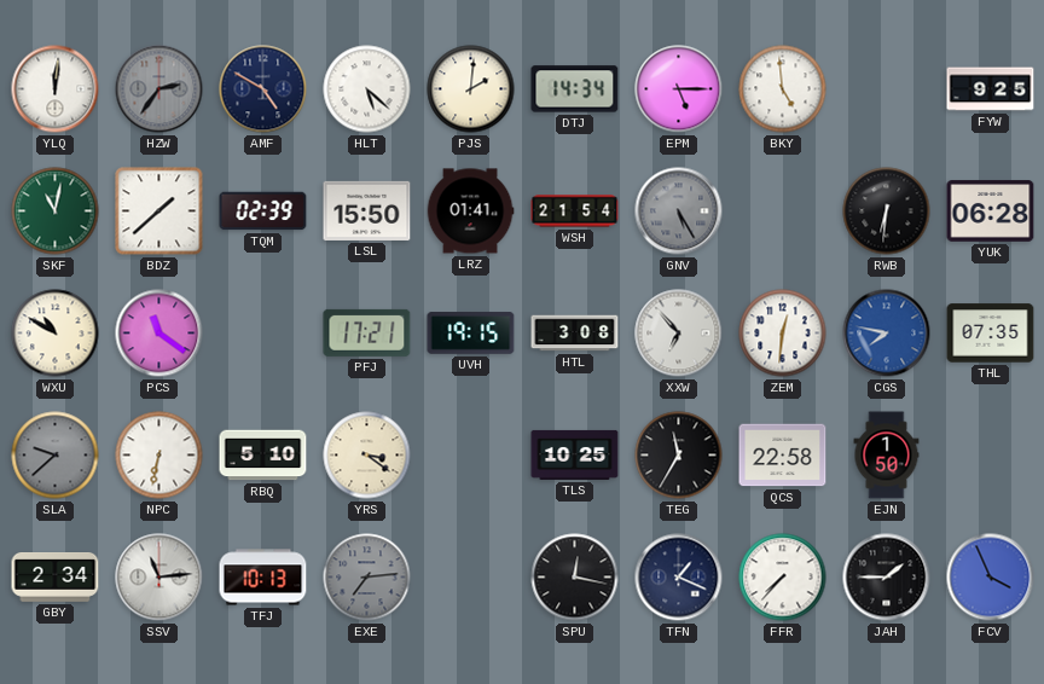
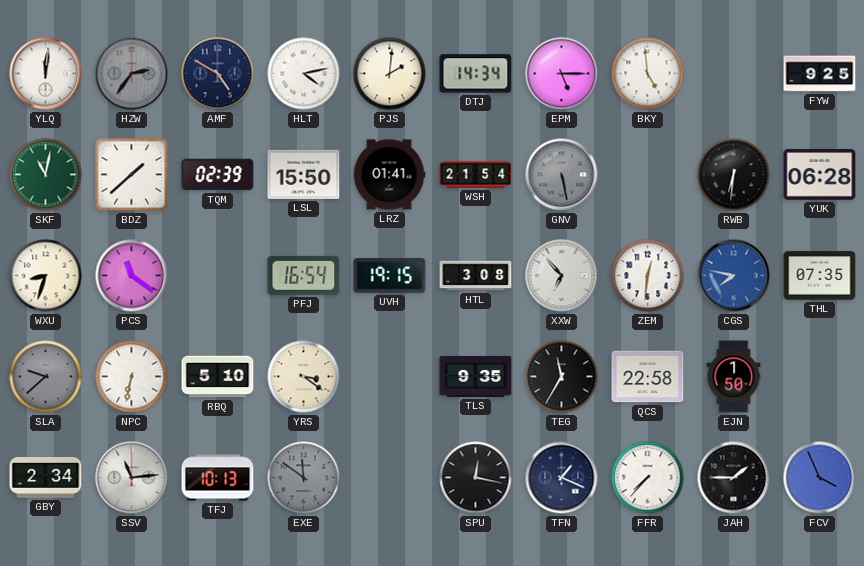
HLT: 5:22 -> 4:13 (304, 74)
GNV: 5:25 -> 5:28 (562, 175)
WXU: 10:50 -> 8:33 (46, 276)
PFJ: 17:21 -> 16:54 (304, 275)
TLS: 10:25 -> 9:35 (476, 376)
EXE: 7:14 -> 11:51 (304, 478)
